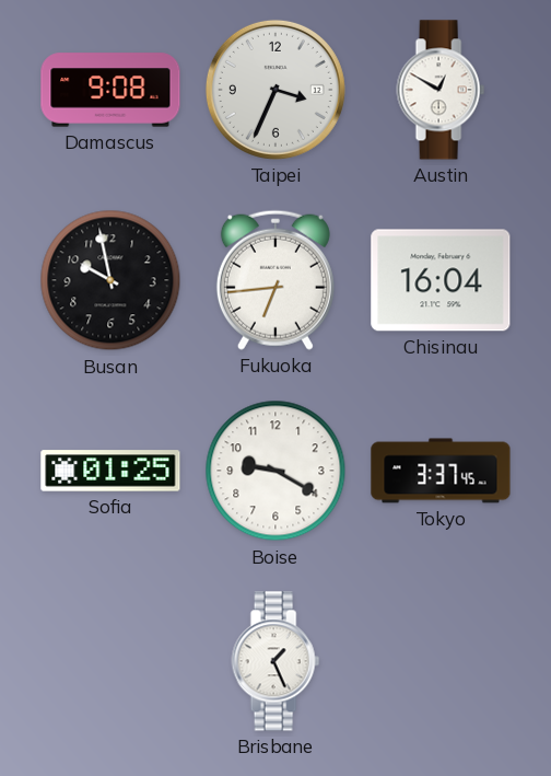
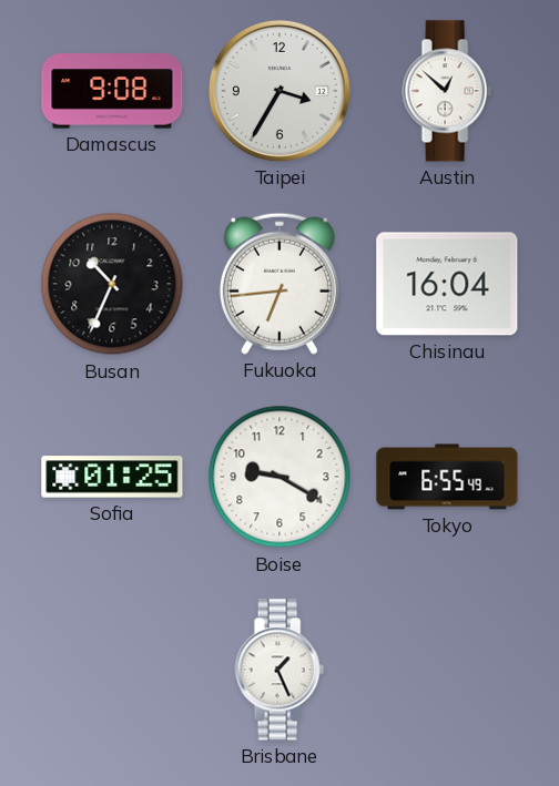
Taipei: 3:34 -> 3:35 (279, 91)
Austin: 12:50 -> 12:52 (447, 91)
Busan: 9:58 -> 10:34 (112, 284)
Tokyo: 3:37 -> 6:55 (447, 477)
